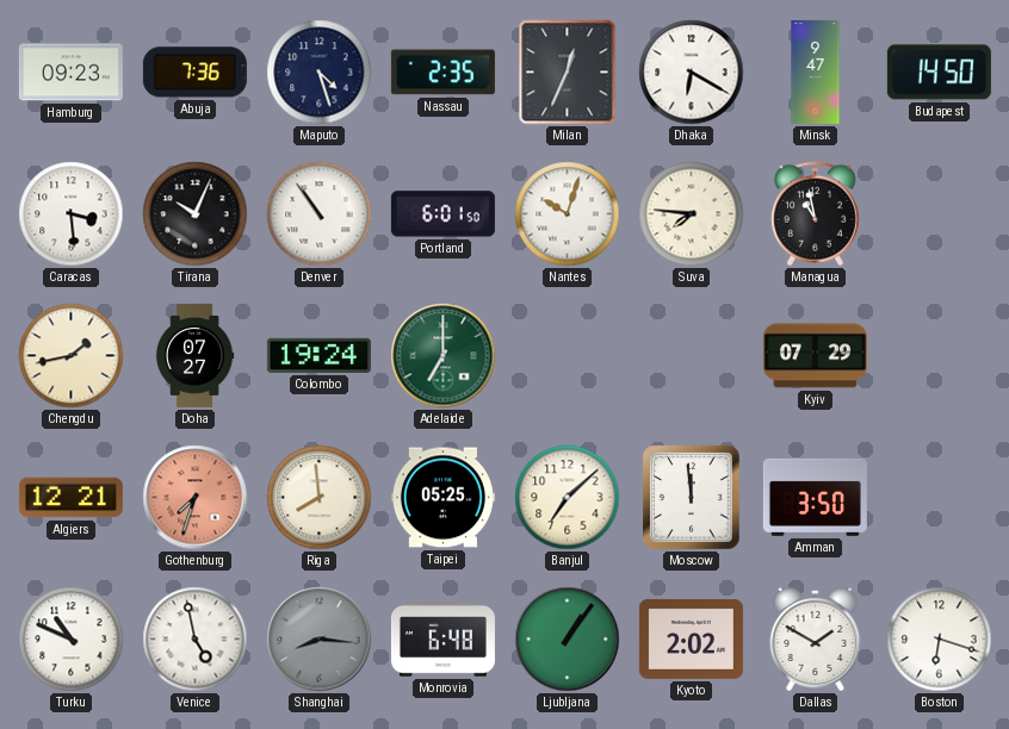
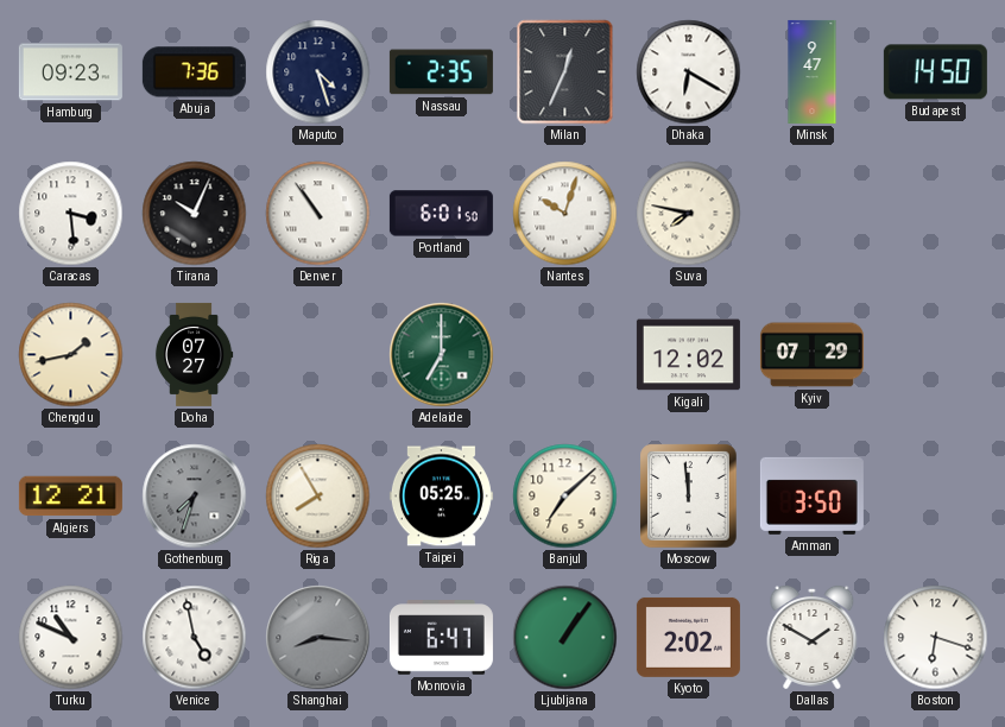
Suva: 7:46 -> 7:47 (689, 214)
Managua: 10:58 -> none (815, 214)
Colombo: 19:24 -> none (318, 355)
Kigali: none -> 12:02 (688, 355)
Gothenburg dial: salmon -> grey (195, 497)
Riga: 7:59 -> 7:55 (318, 497)
Monrovia: 6:48 -> 6:47 (441, 638)
